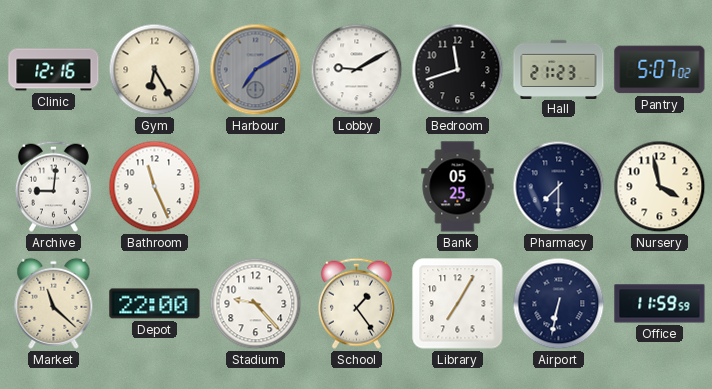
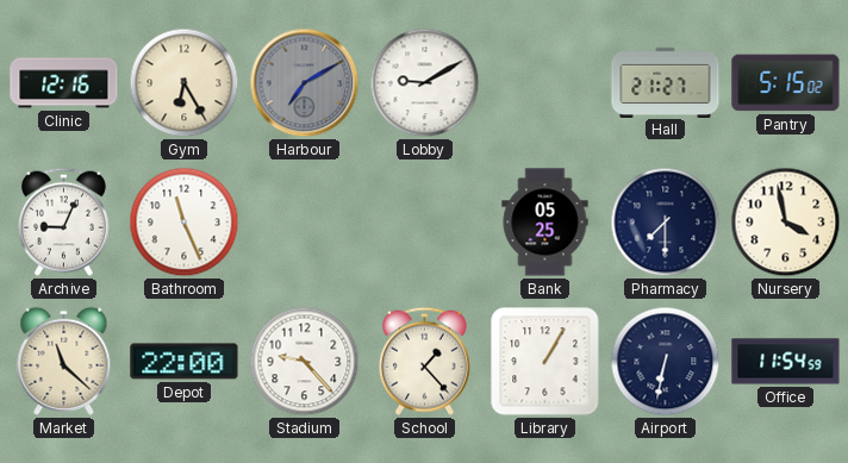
Bedroom: 11:42 -> none (458, 70)
Hall: 21:23 -> 21:27 (666, 82)
Pantry: 5:07 -> 5:15 (786, 83)
Archive: 9:01 -> 9:04 (63, 221)
School: 1:24 -> 1:23 (424, 361)
Library: 7:05 -> 1:05 (545, 362)
Office: 11:59 -> 11:54 (786, 362)
